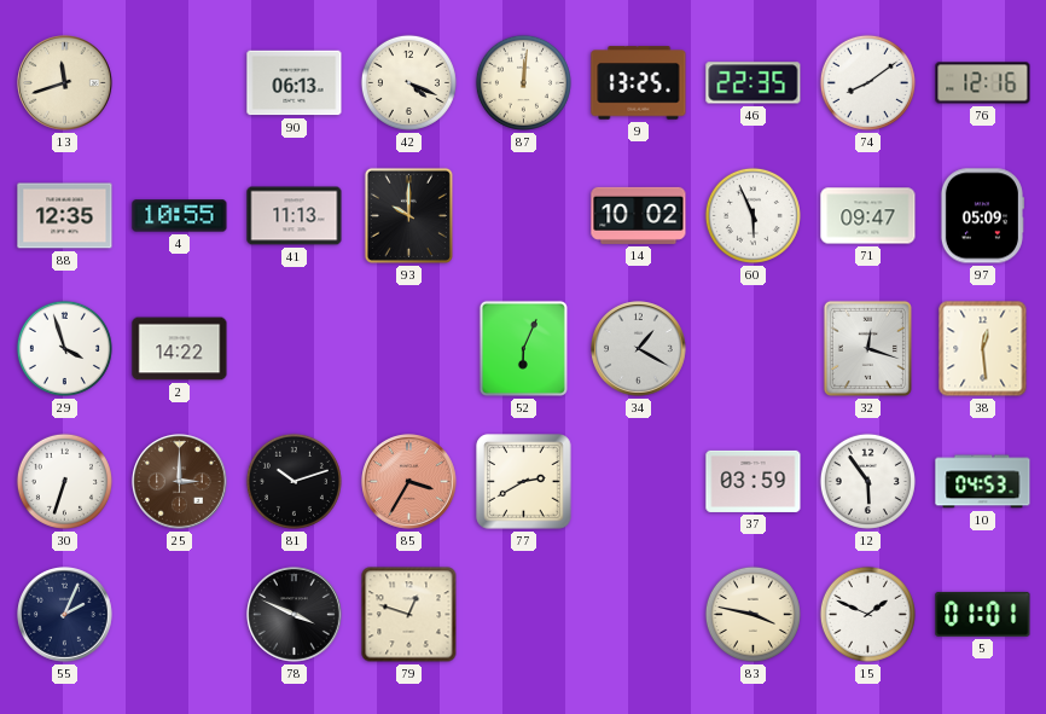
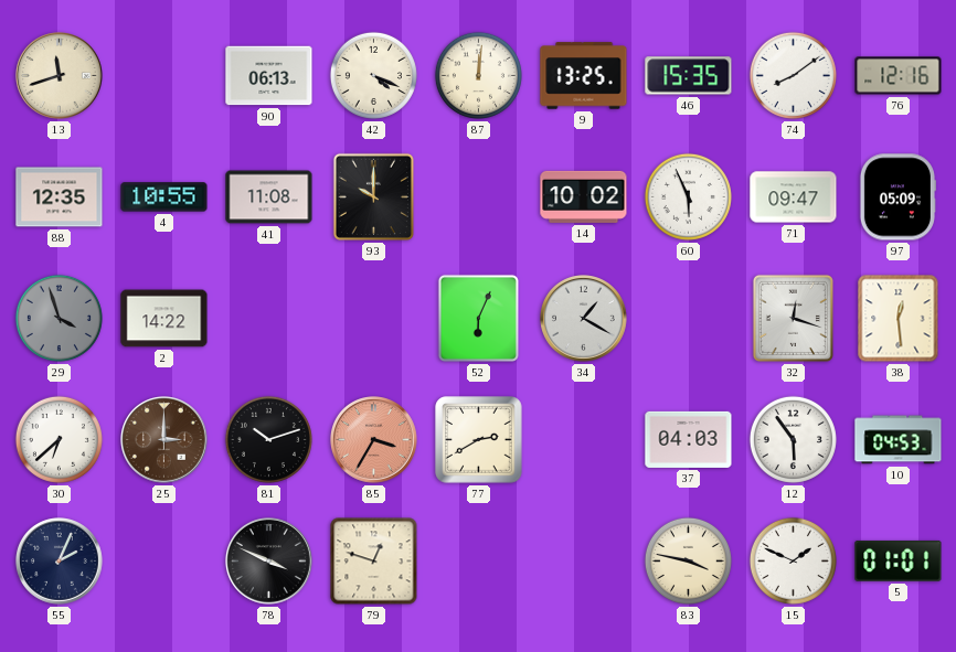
46: 22:35 -> 15:35 (689, 76)
41: 11:13 -> 11:08 (269, 197)
29 dial: white -> grey (59, 318)
30: 6:33 -> 6:38 (59, 439)
37: 03:59 -> 04:03 (689, 439)
